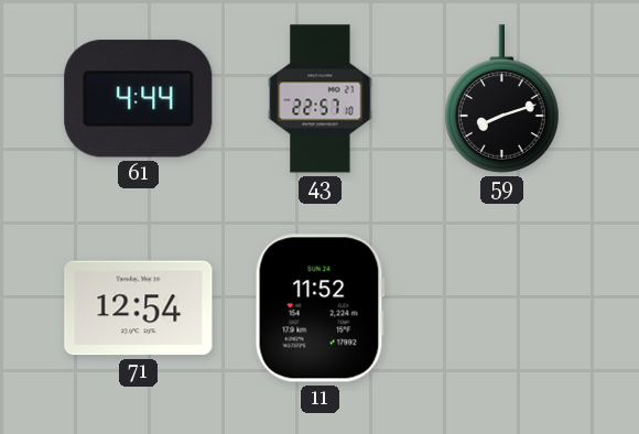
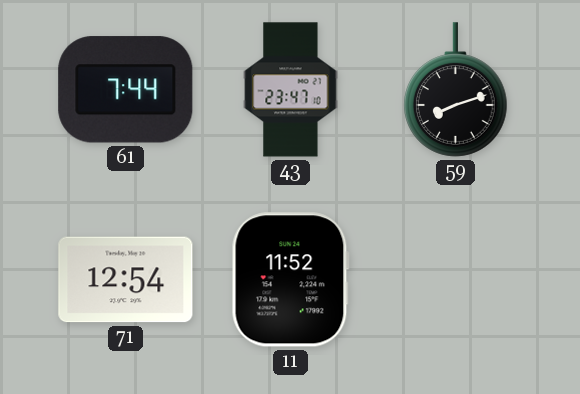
61: 4:44 -> 7:44 (126, 90)
43: 22:57 -> 23:47 (291, 90)
